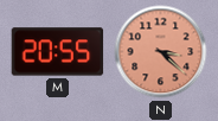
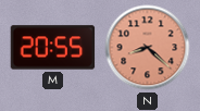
N: 3:22 -> 8:22 (148, 48)
